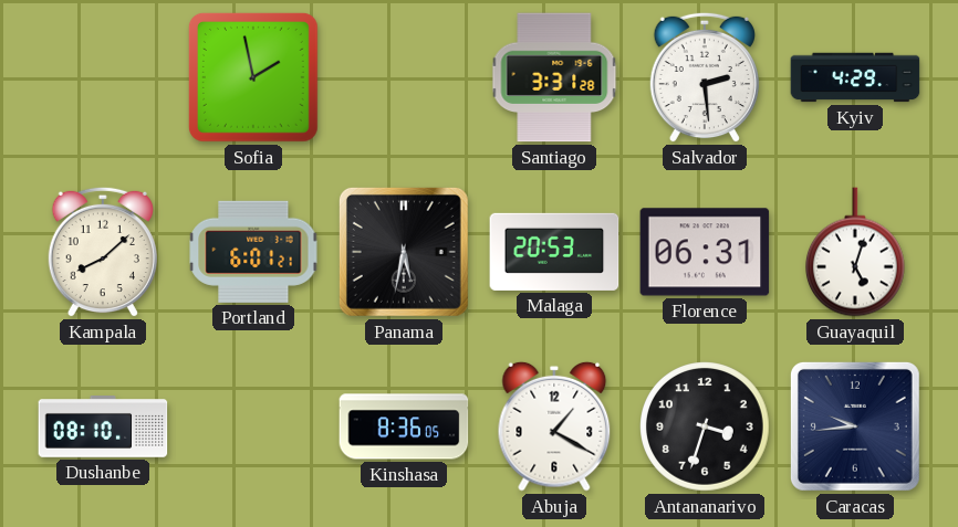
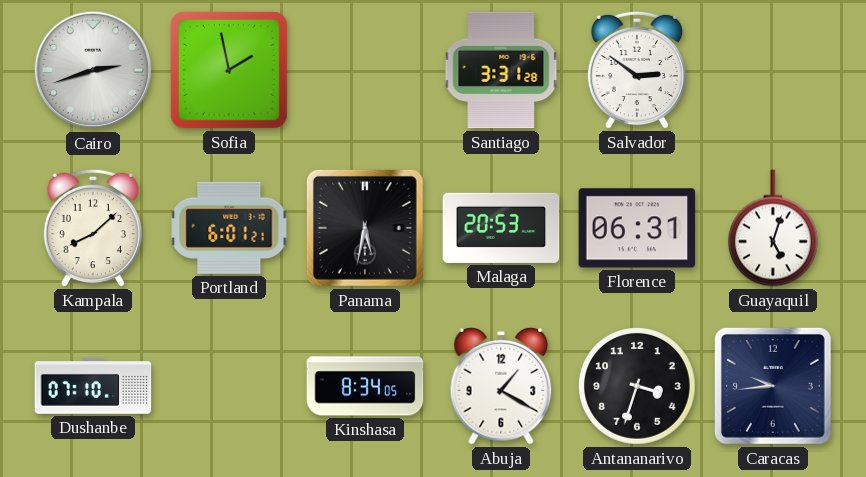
Cairo: none -> 2:42 (93, 70)
Salvador: 2:29 -> 2:51 (637, 70)
Kyiv: 4:29 -> none (855, 77)
Dushanbe: 08:10 -> 07:10 (93, 387)
Kinshasa: 8:36 -> 8:34 (365, 386)
